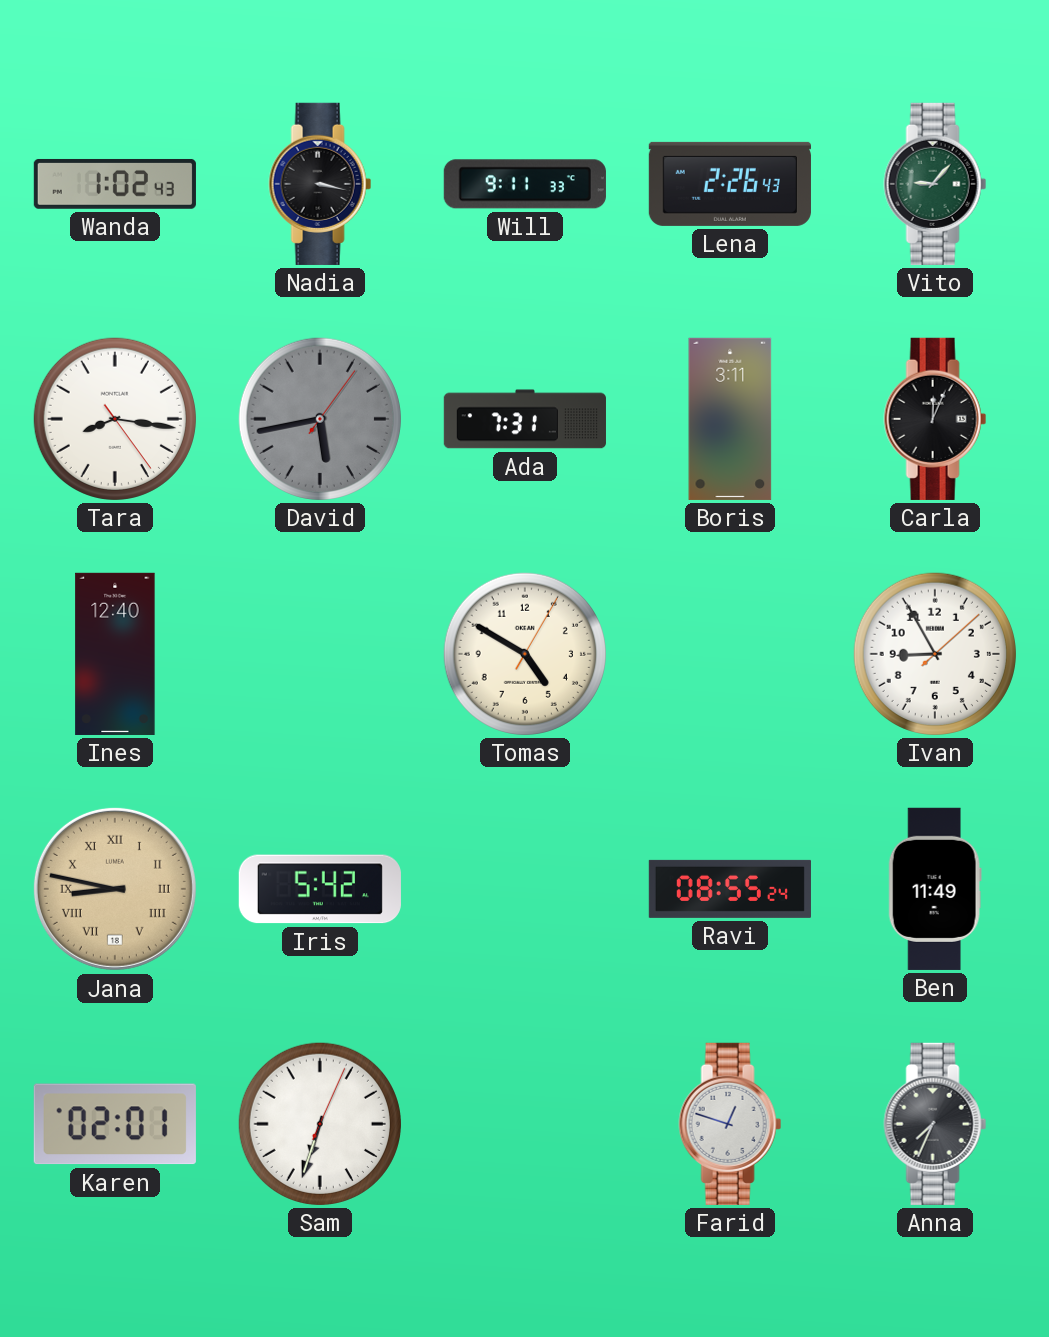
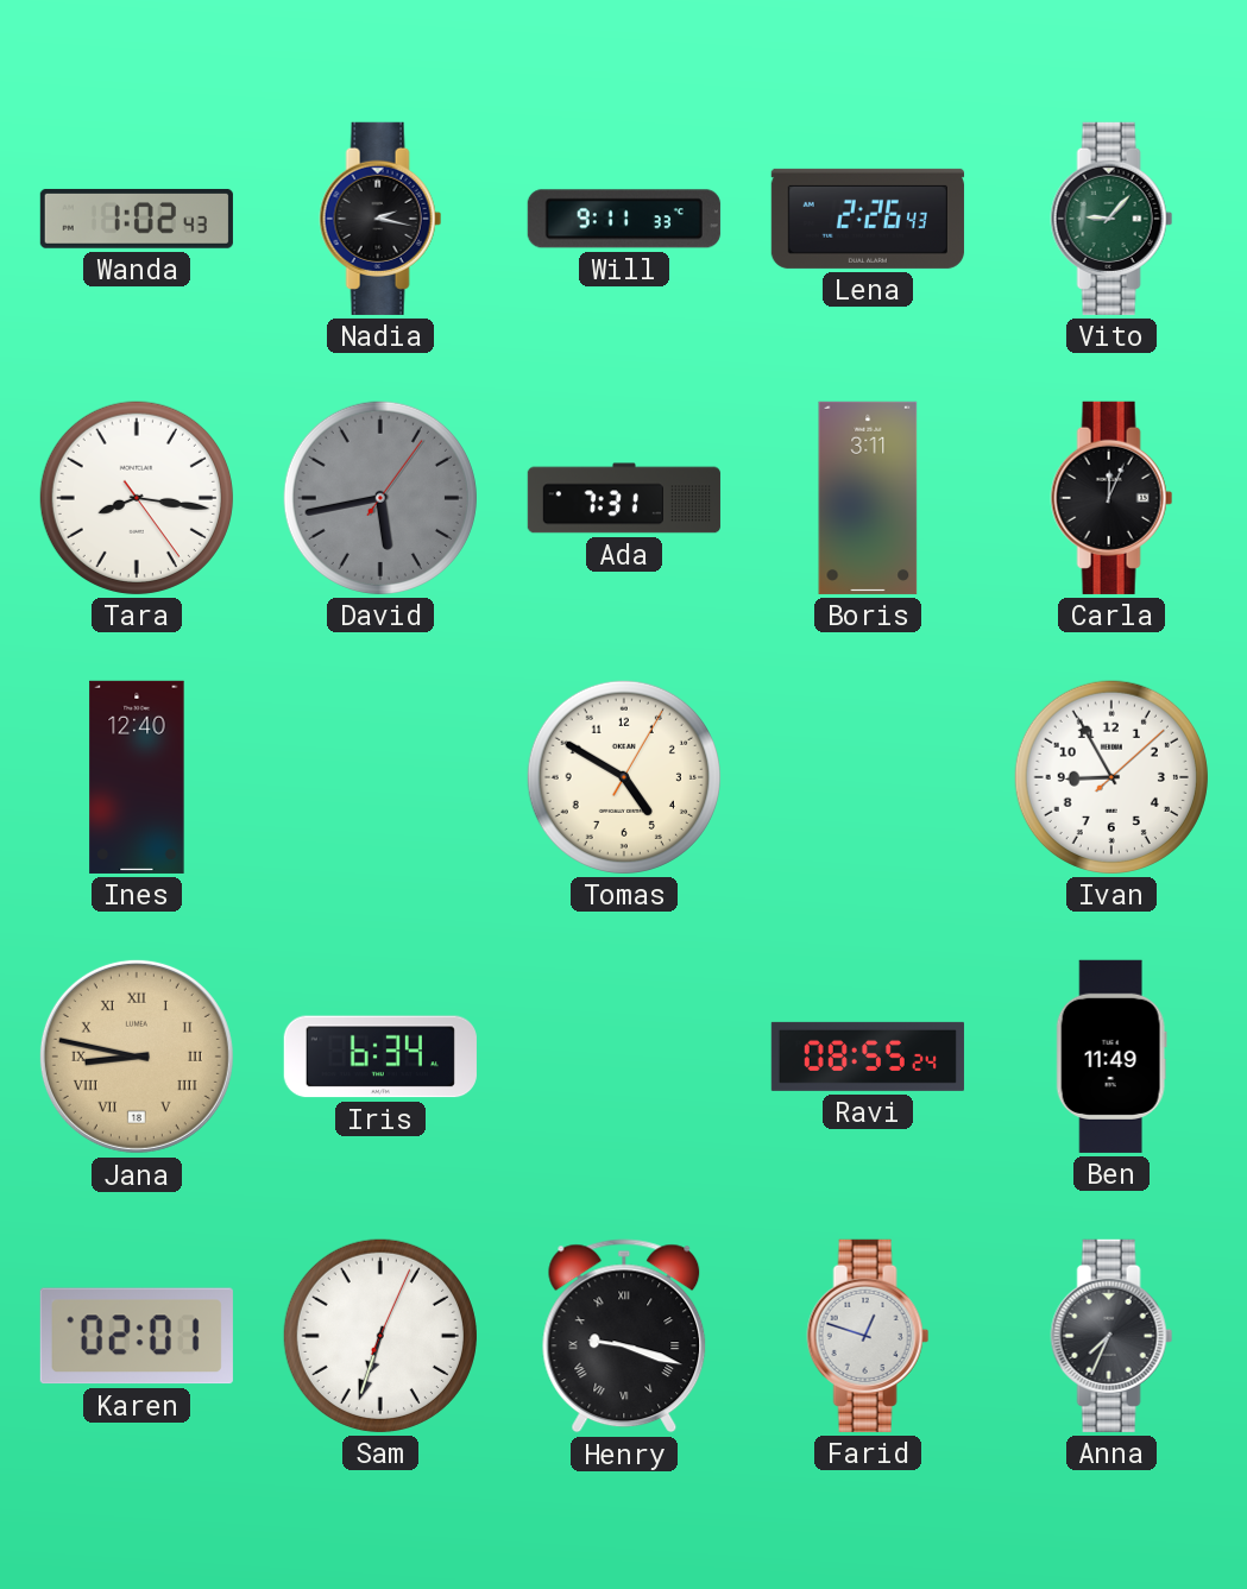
Nadia: 3:17 -> 2:17 (380, 219)
Iris: 5:42 -> 6:34 (380, 1057)
Henry: none -> 9:18 (624, 1336)
